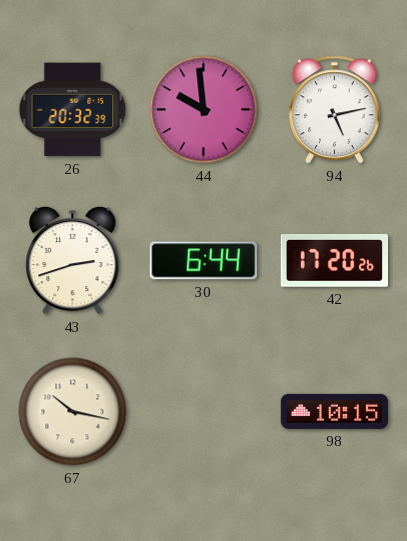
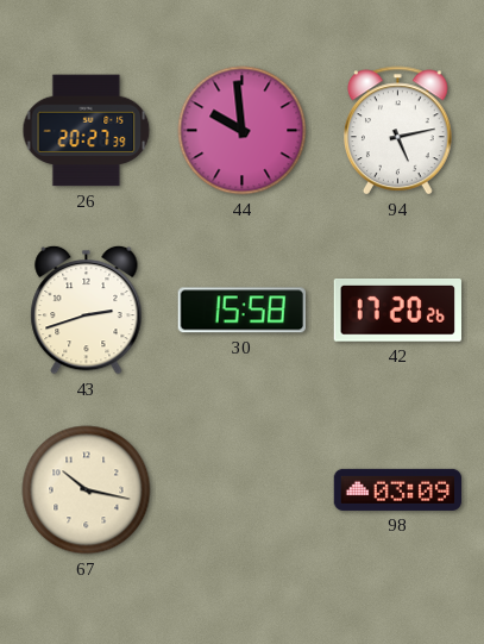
26: 20:32 -> 20:27 (87, 131)
30: 6:44 -> 15:58 (241, 311)
98: 10:15 -> 03:09 (398, 489)
